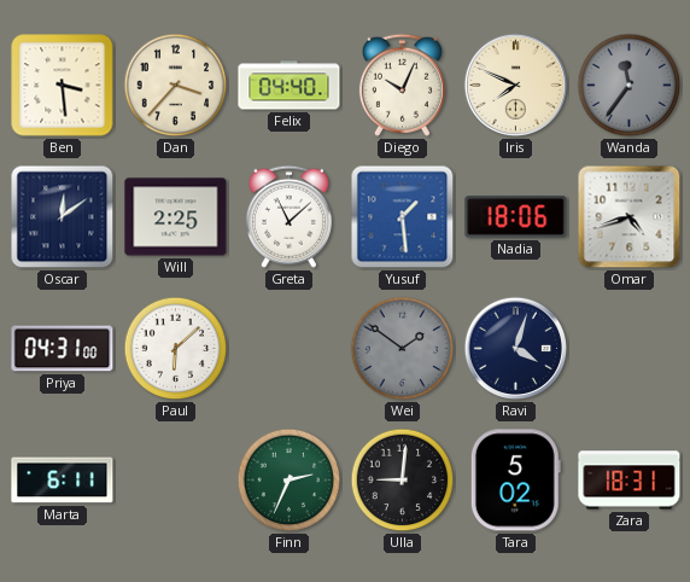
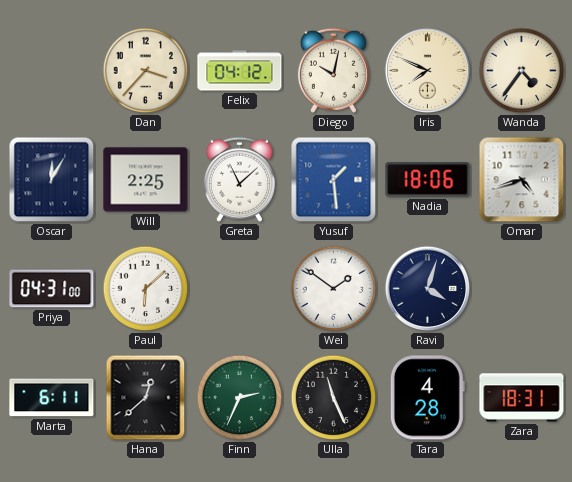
Ben: 3:29 -> none (63, 86)
Felix: 04:40 -> 04:12 (240, 71)
Diego: 10:04 -> 10:02 (333, 70)
Wanda: 11:36 -> 4:36 (522, 71)
Wanda dial: grey -> cream (522, 71)
Oscar: 12:09 -> 12:05 (52, 180)
Wei dial: grey -> white (334, 289)
Hana: none -> 12:38 (146, 398)
Ulla: 9:01 -> 11:26 (334, 398)
Tara: 5:02 -> 4:28 (427, 398)
